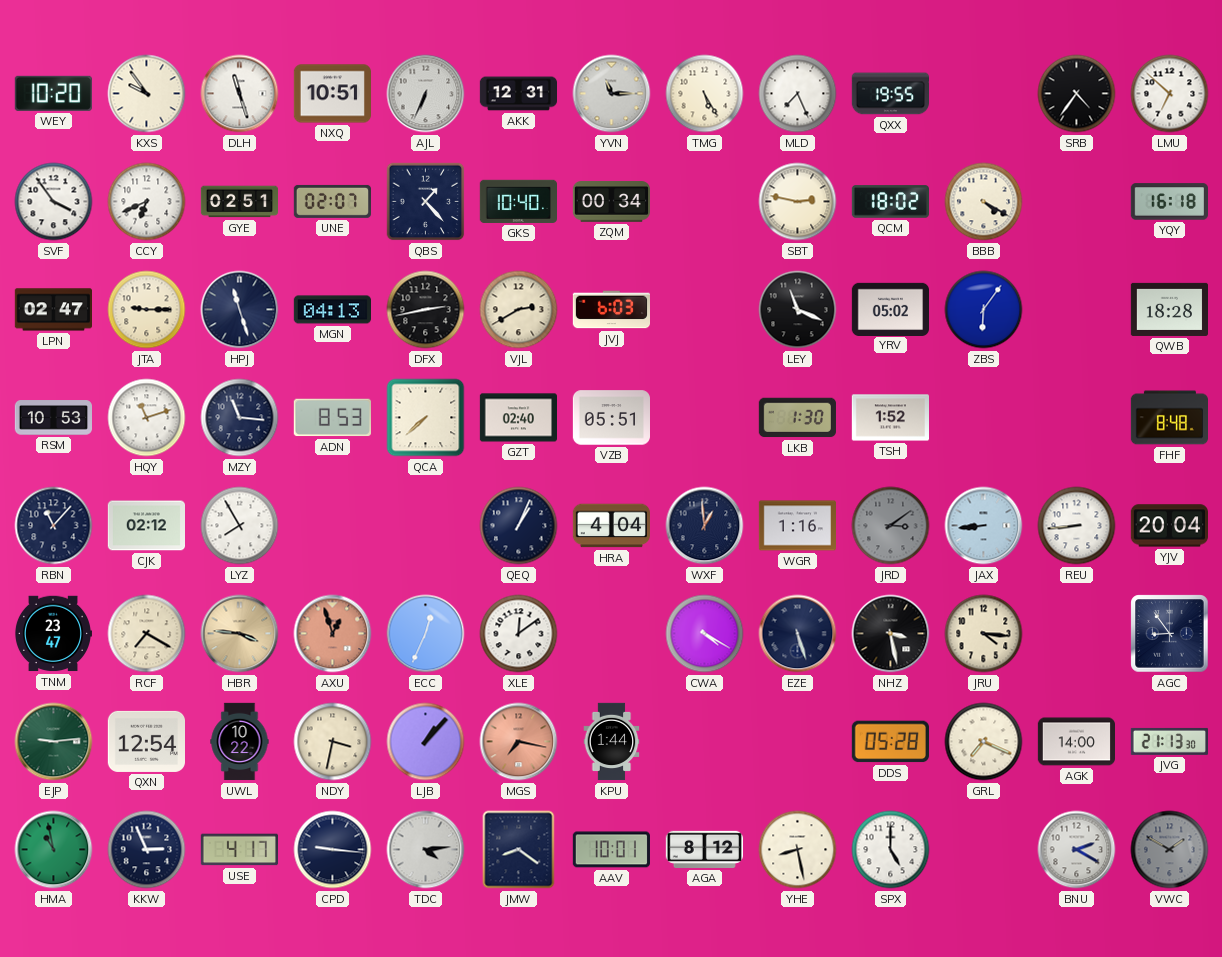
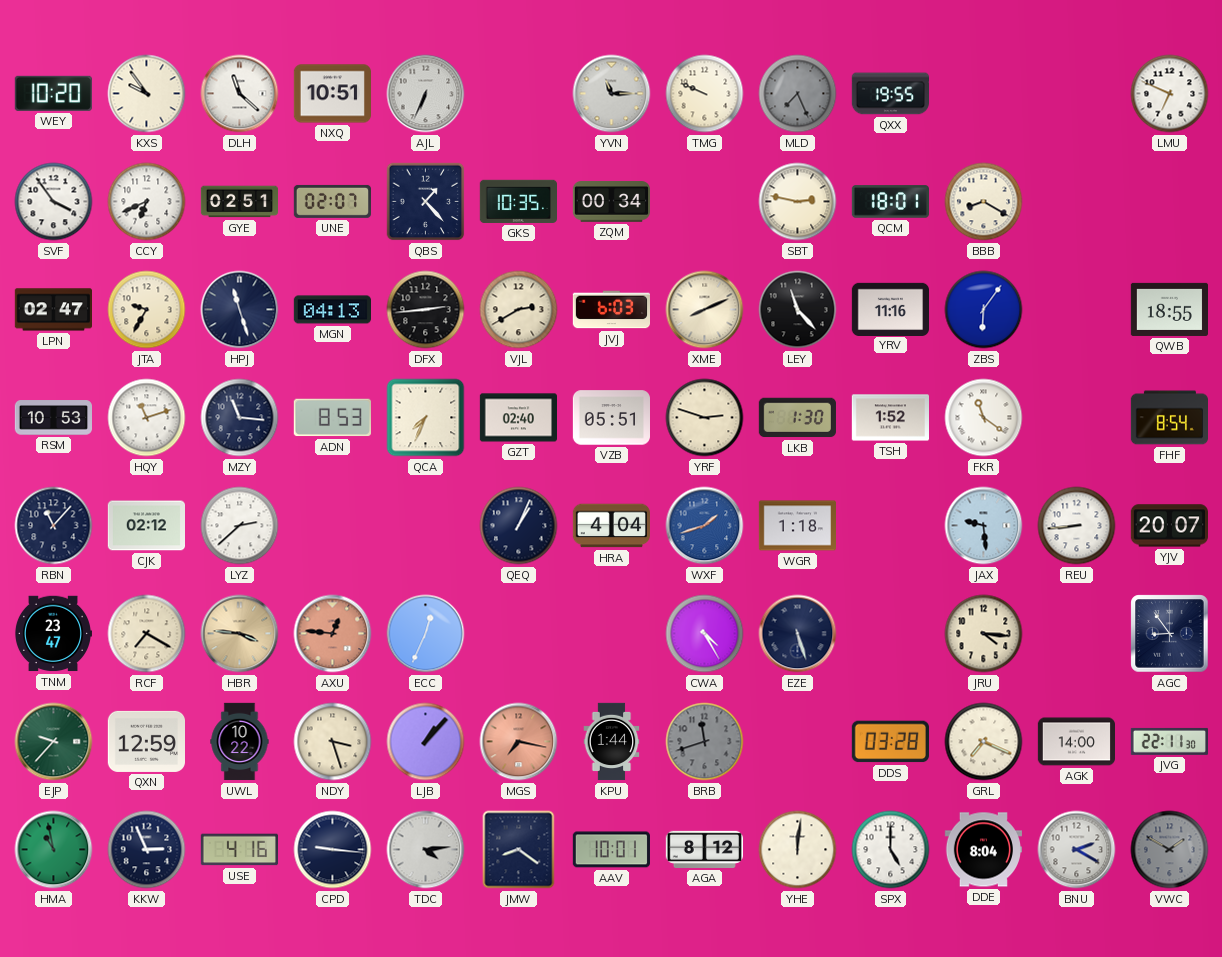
DLH: 11:27 -> 11:22 (240, 94)
AKK: 12:31 -> none (519, 94)
TMG: 5:25 -> 9:49 (705, 94)
MLD dial: white -> grey (798, 94)
SRB: 4:36 -> none (1077, 94)
LMU: 6:52 -> 6:49 (1170, 94)
GKS: 10:40 -> 10:35 (518, 201)
QCM: 18:02 -> 18:01 (890, 202)
BBB: 4:20 -> 8:20 (984, 202)
YQY: 16:18 -> none (1169, 202)
JTA: 9:15 -> 9:35 (147, 310)
DFX: 2:43 -> 2:44 (426, 310)
XME: none -> 8:11 (705, 310)
LEY: 11:19 -> 11:23 (798, 310)
YRV: 05:02 -> 11:16 (890, 309)
QWB: 18:28 -> 18:55 (1169, 309)
QCA: 7:38 -> 7:34 (426, 418)
YRF: none -> 2:48 (705, 418)
FKR: none -> 11:21 (984, 418)
FHF: 8:48 -> 8:54 (1169, 418)
LYZ: 7:55 -> 2:38 (240, 526)
WXF: 12:59 -> 1:42 (705, 526)
WXF dial: navy -> blue (705, 526)
WGR: 1:16 -> 1:18 (797, 526)
JRD: 3:09 -> none (891, 526)
JAX: 8:44 -> 9:29 (984, 526)
YJV: 20:04 -> 20:07 (1169, 526)
AXU: 12:57 -> 12:46 (333, 634)
XLE: 12:09 -> none (519, 634)
CWA: 4:20 -> 4:25 (705, 634)
NHZ: 3:28 -> none (891, 634)
EJP: 9:14 -> 9:37 (54, 742)
QXN: 12:54 -> 12:59 (146, 741)
NDY: 3:32 -> 3:27 (333, 742)
BRB: none -> 11:42 (705, 742)
DDS: 05:28 -> 03:28 (890, 742)
JVG: 21:13 -> 22:11 (1169, 741)
USE: 4:17 -> 4:16 (239, 850)
YHE: 8:28 -> 12:01 (798, 850)
DDE: none -> 8:04 (983, 850)
